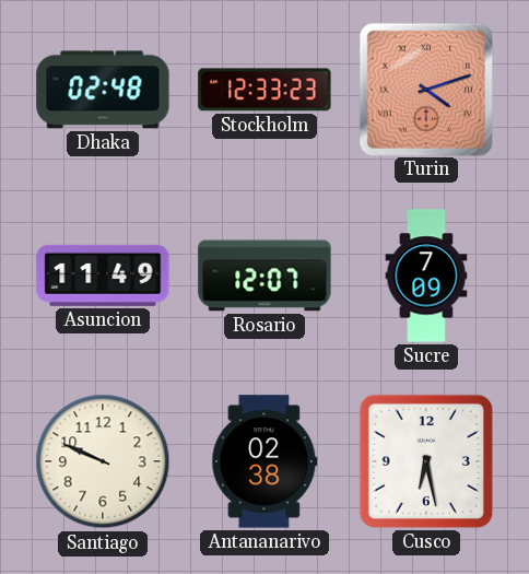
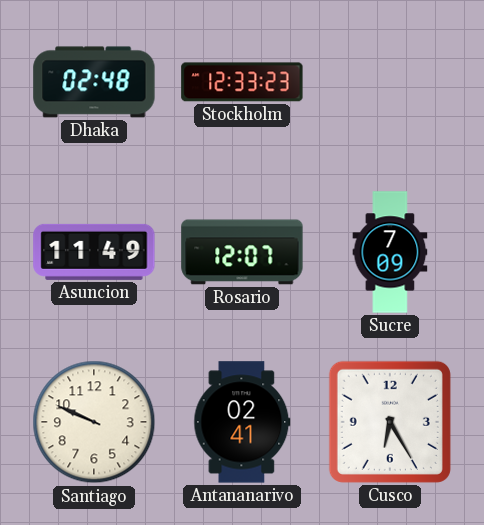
Turin: 4:12 -> none (425, 89)
Antananarivo: 02:38 -> 02:41 (242, 422)
Cusco: 6:28 -> 6:25 (390, 422)
